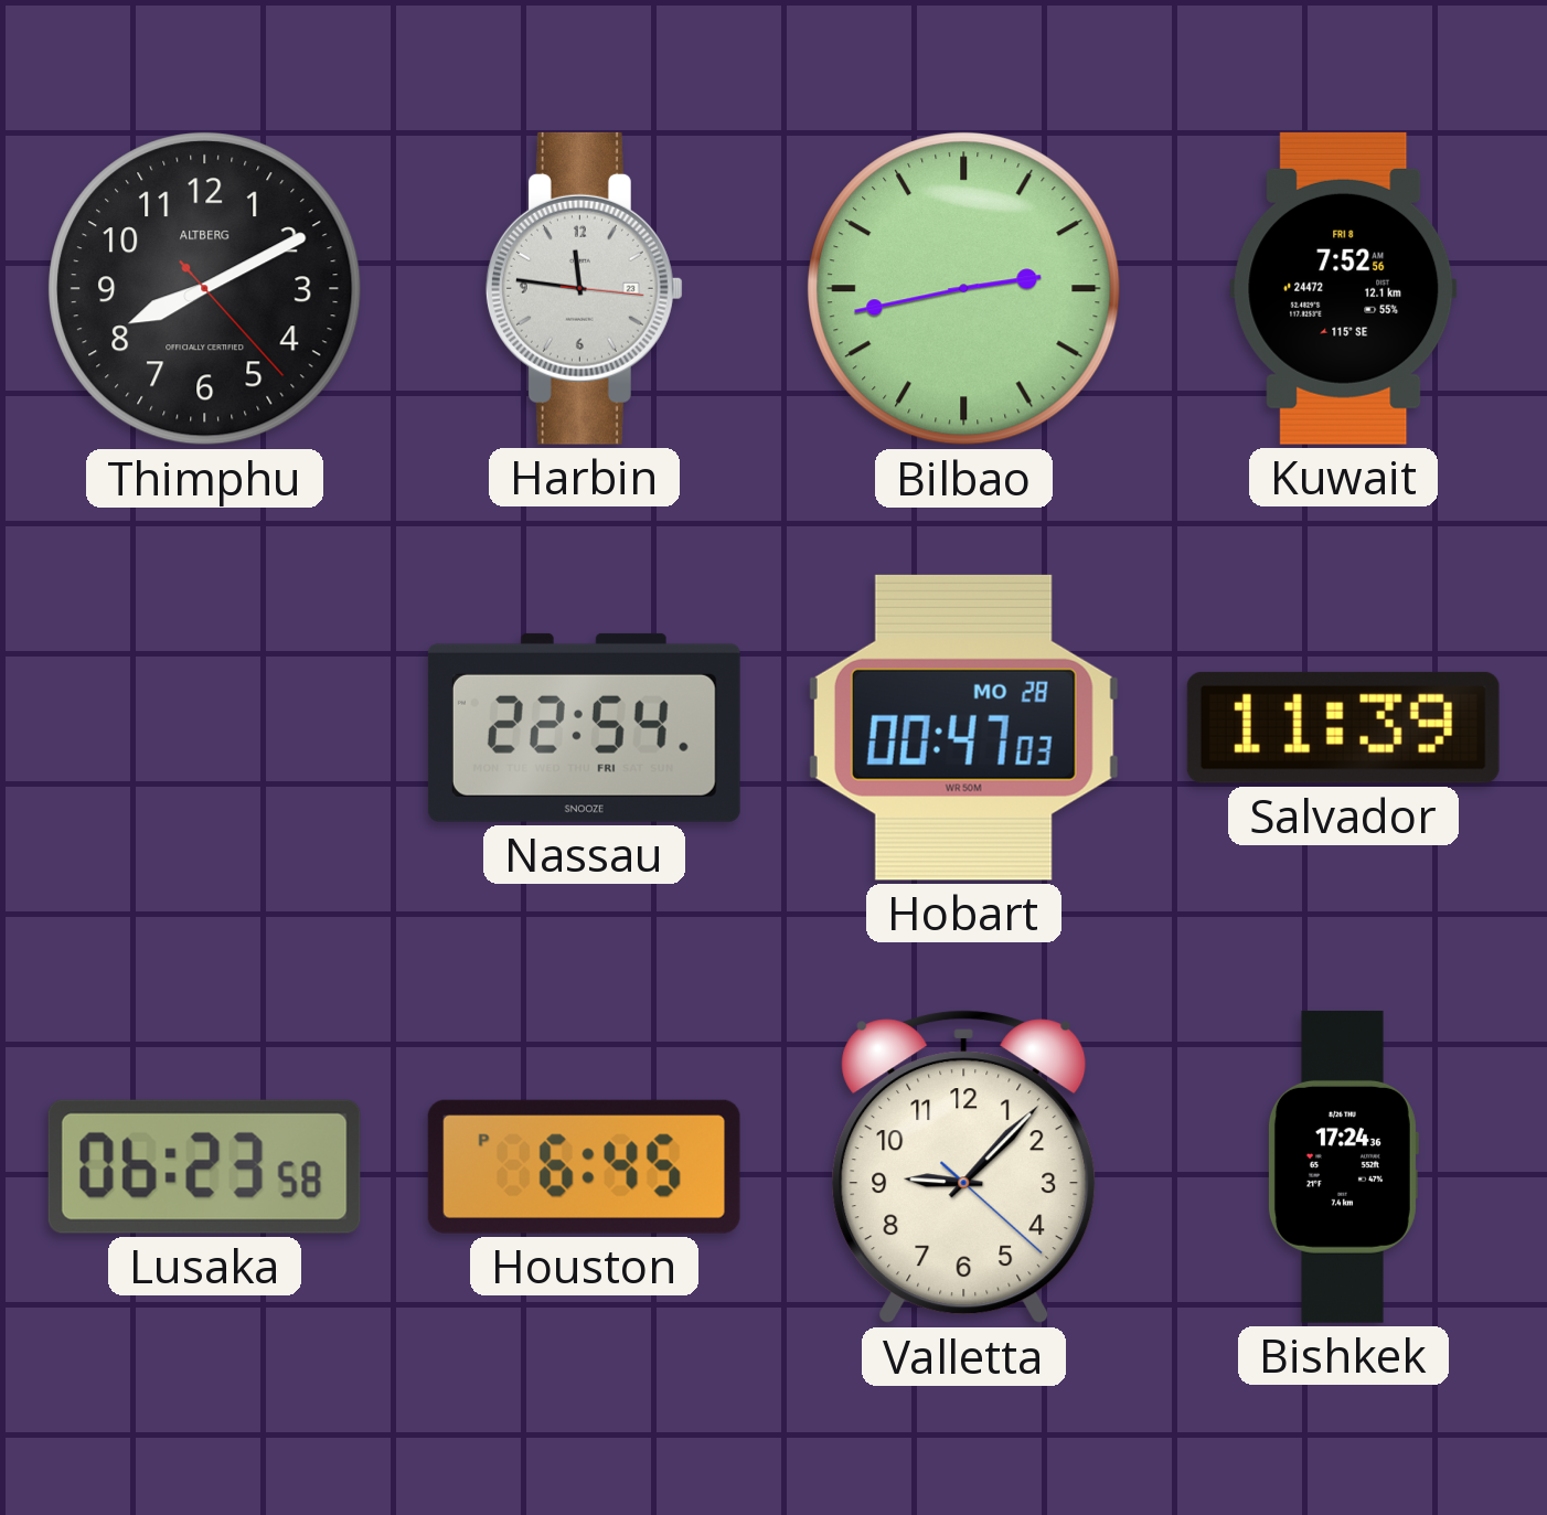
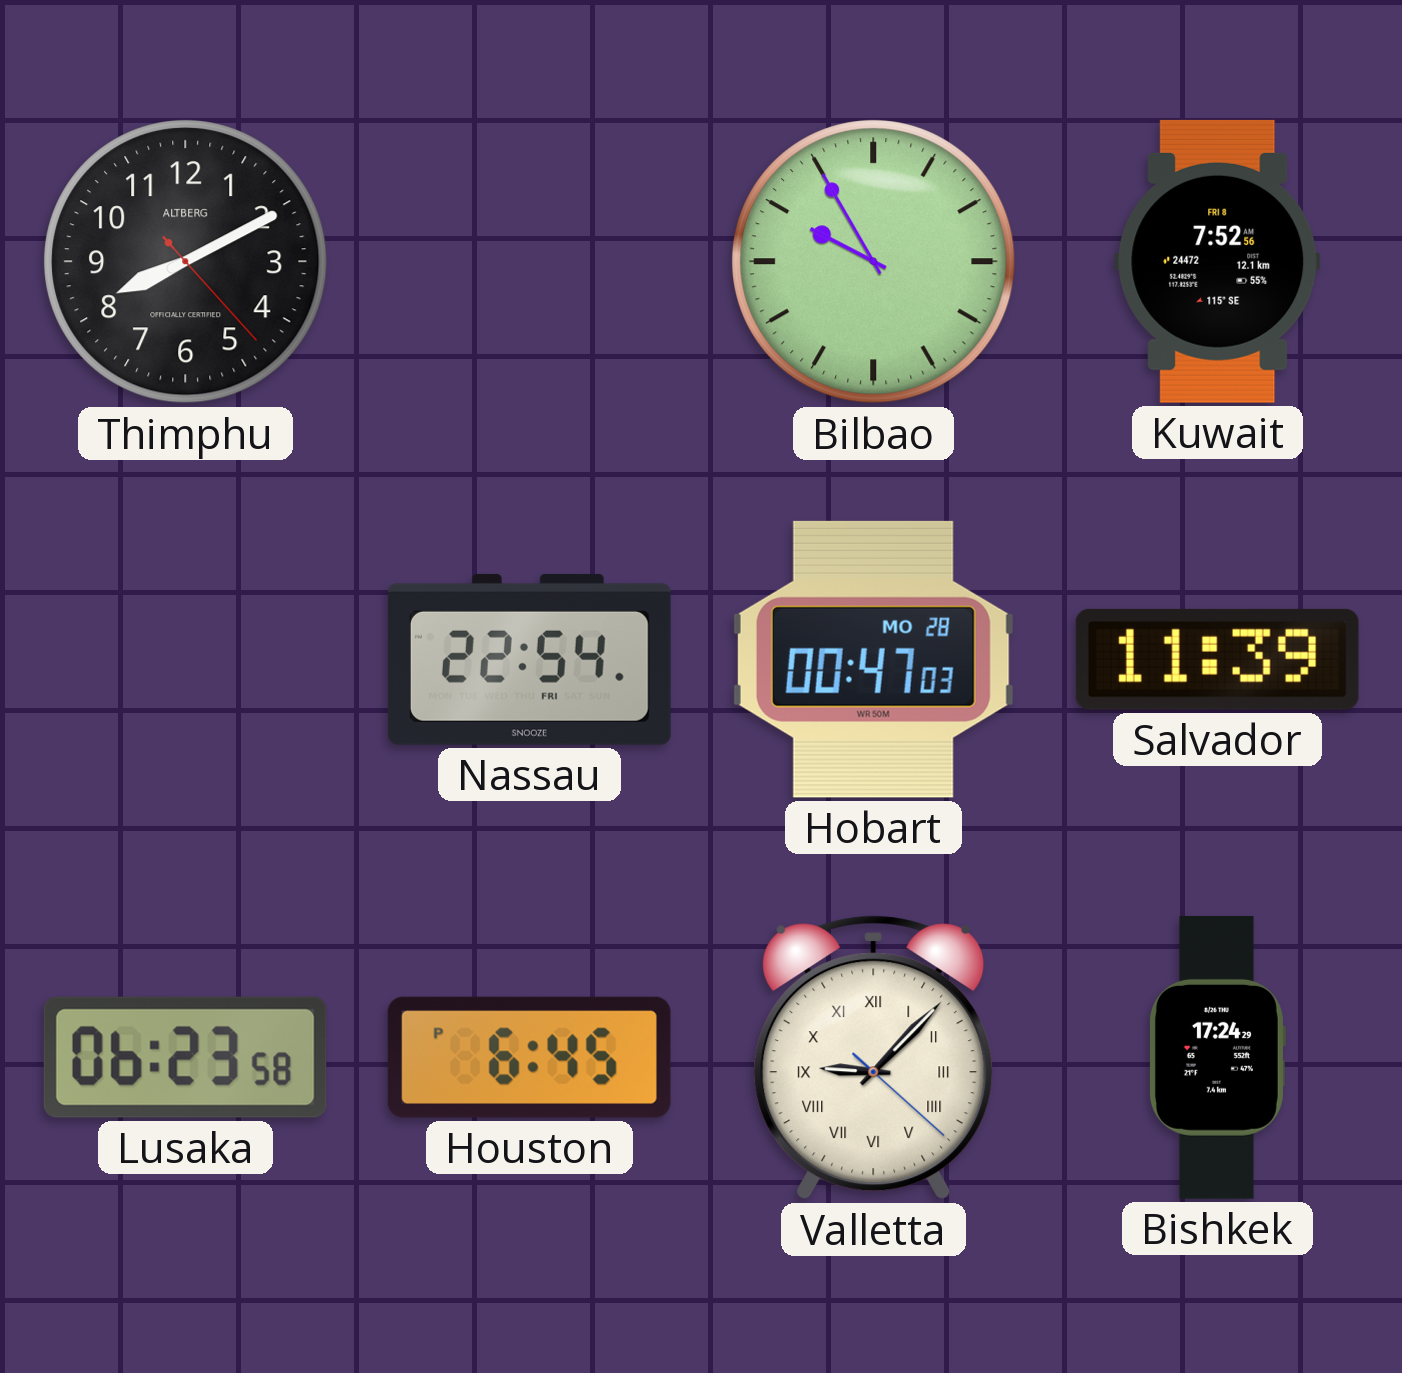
Harbin: 11:46 -> none (584, 288)
Bilbao: 2:43 -> 9:55 (874, 262)
Valletta numerals: Arabic -> Roman (874, 1058)
Bishkek: 17:24:36 -> 17:24:29 (1217, 1057)
